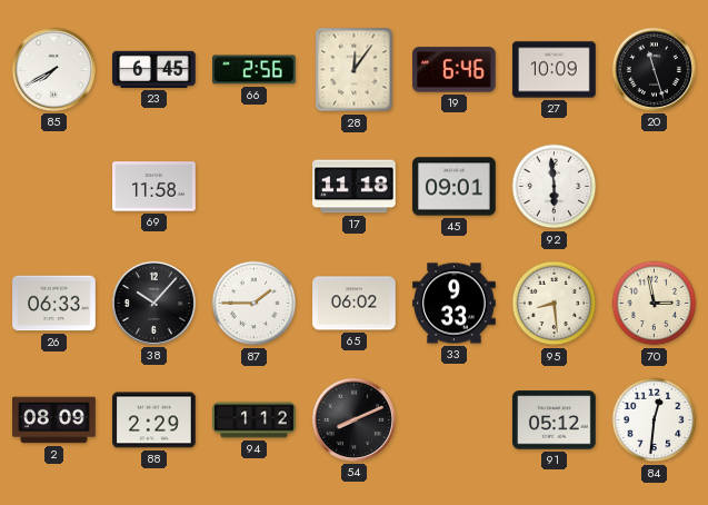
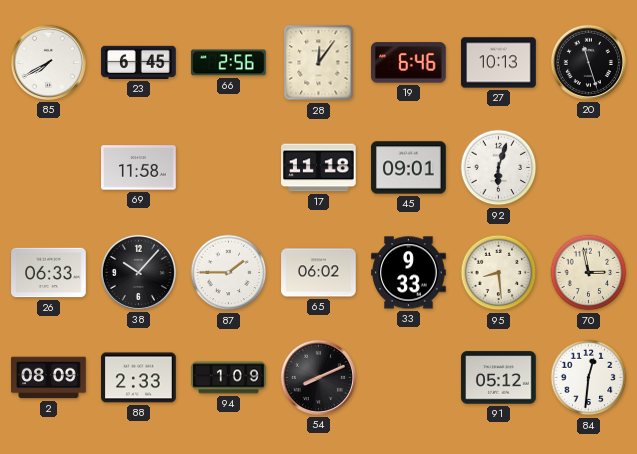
27: 10:09 -> 10:13 (499, 63)
92: 5:59 -> 6:03 (499, 168)
88: 2:29 -> 2:33 (139, 378)
94: 1:12 -> 1:09 (229, 378)
